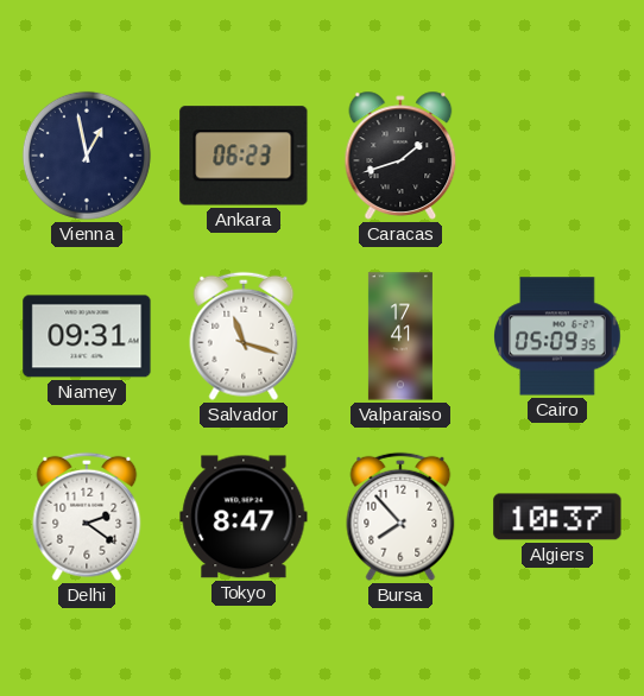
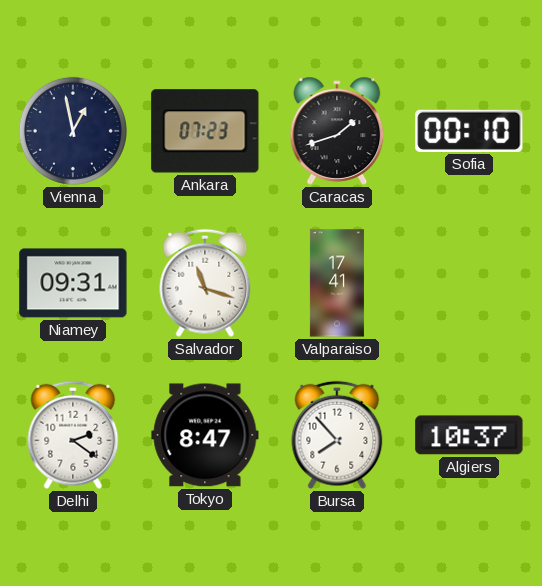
Ankara: 06:23 -> 07:23 (205, 131)
Sofia: none -> 00:10 (469, 131)
Cairo: 05:09 -> none (558, 336)
